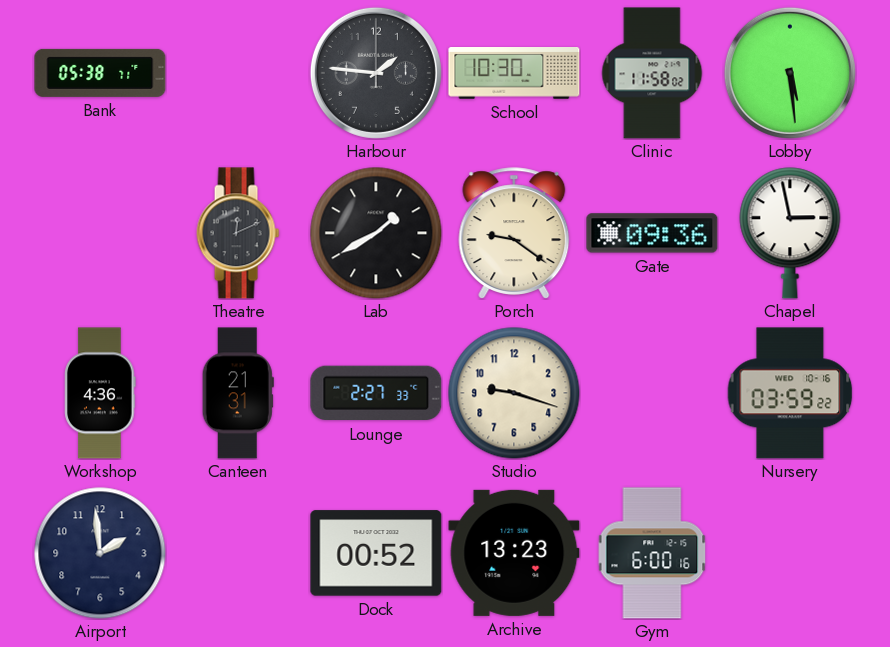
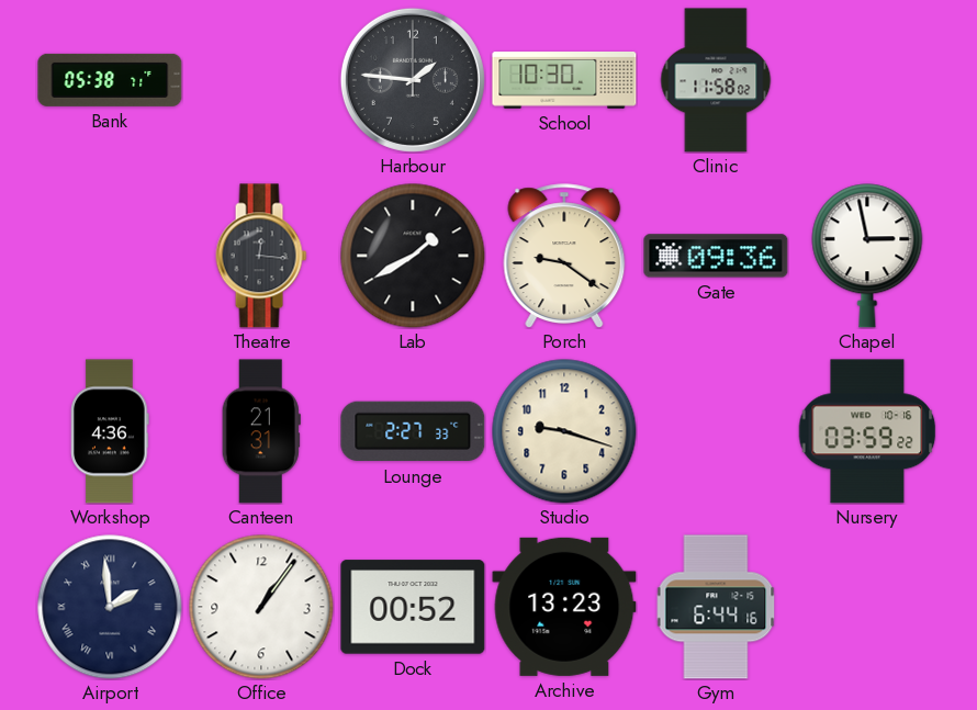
Lobby: 5:29 -> none (790, 73)
Theatre: 12:11 -> 12:16 (261, 256)
Airport numerals: Arabic -> Roman (110, 607)
Office: none -> 1:06 (261, 607)
Gym: 6:00 -> 6:44 (716, 607)
